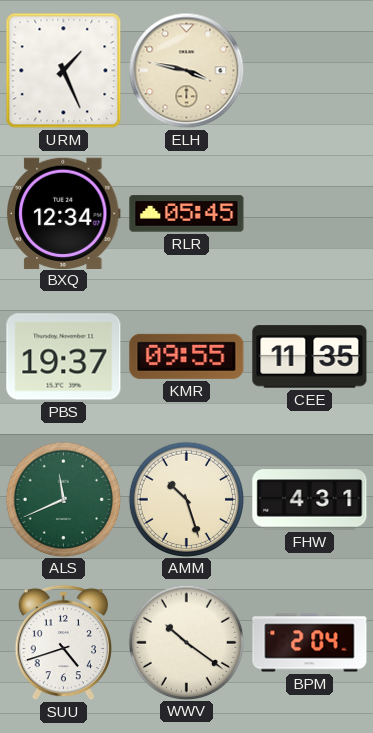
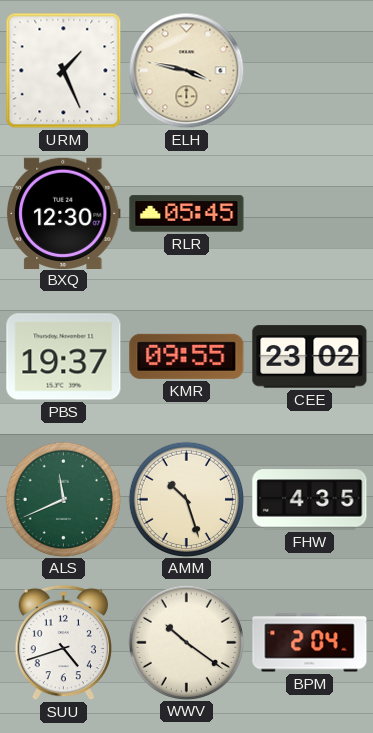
BXQ: 12:34 -> 12:30 (63, 213)
CEE: 11:35 -> 23:02 (310, 357)
FHW: 4:31 -> 4:35 (310, 500)
